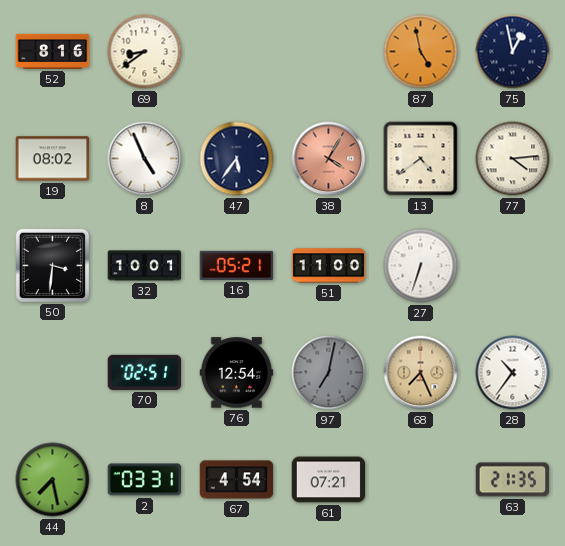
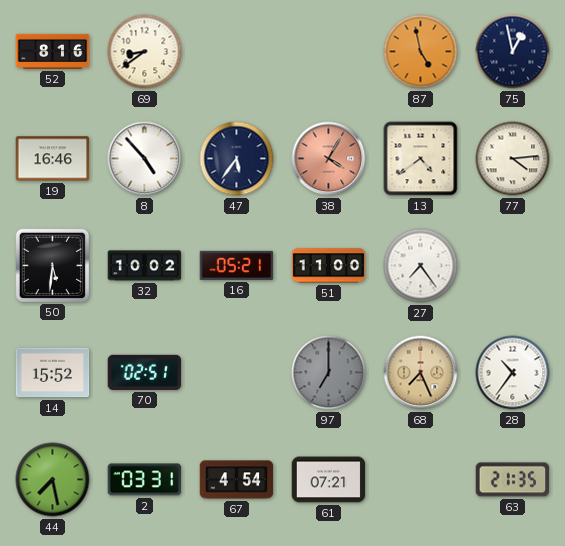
19: 08:02 -> 16:46 (53, 159)
8: 4:56 -> 4:53 (145, 159)
50: 3:31 -> 5:31 (52, 265)
32: 10:01 -> 10:02 (145, 266)
27: 6:33 -> 7:24 (421, 266)
14: none -> 15:52 (53, 373)
76: 12:54 -> none (237, 373)
97: 7:02 -> 7:00 (329, 373)
